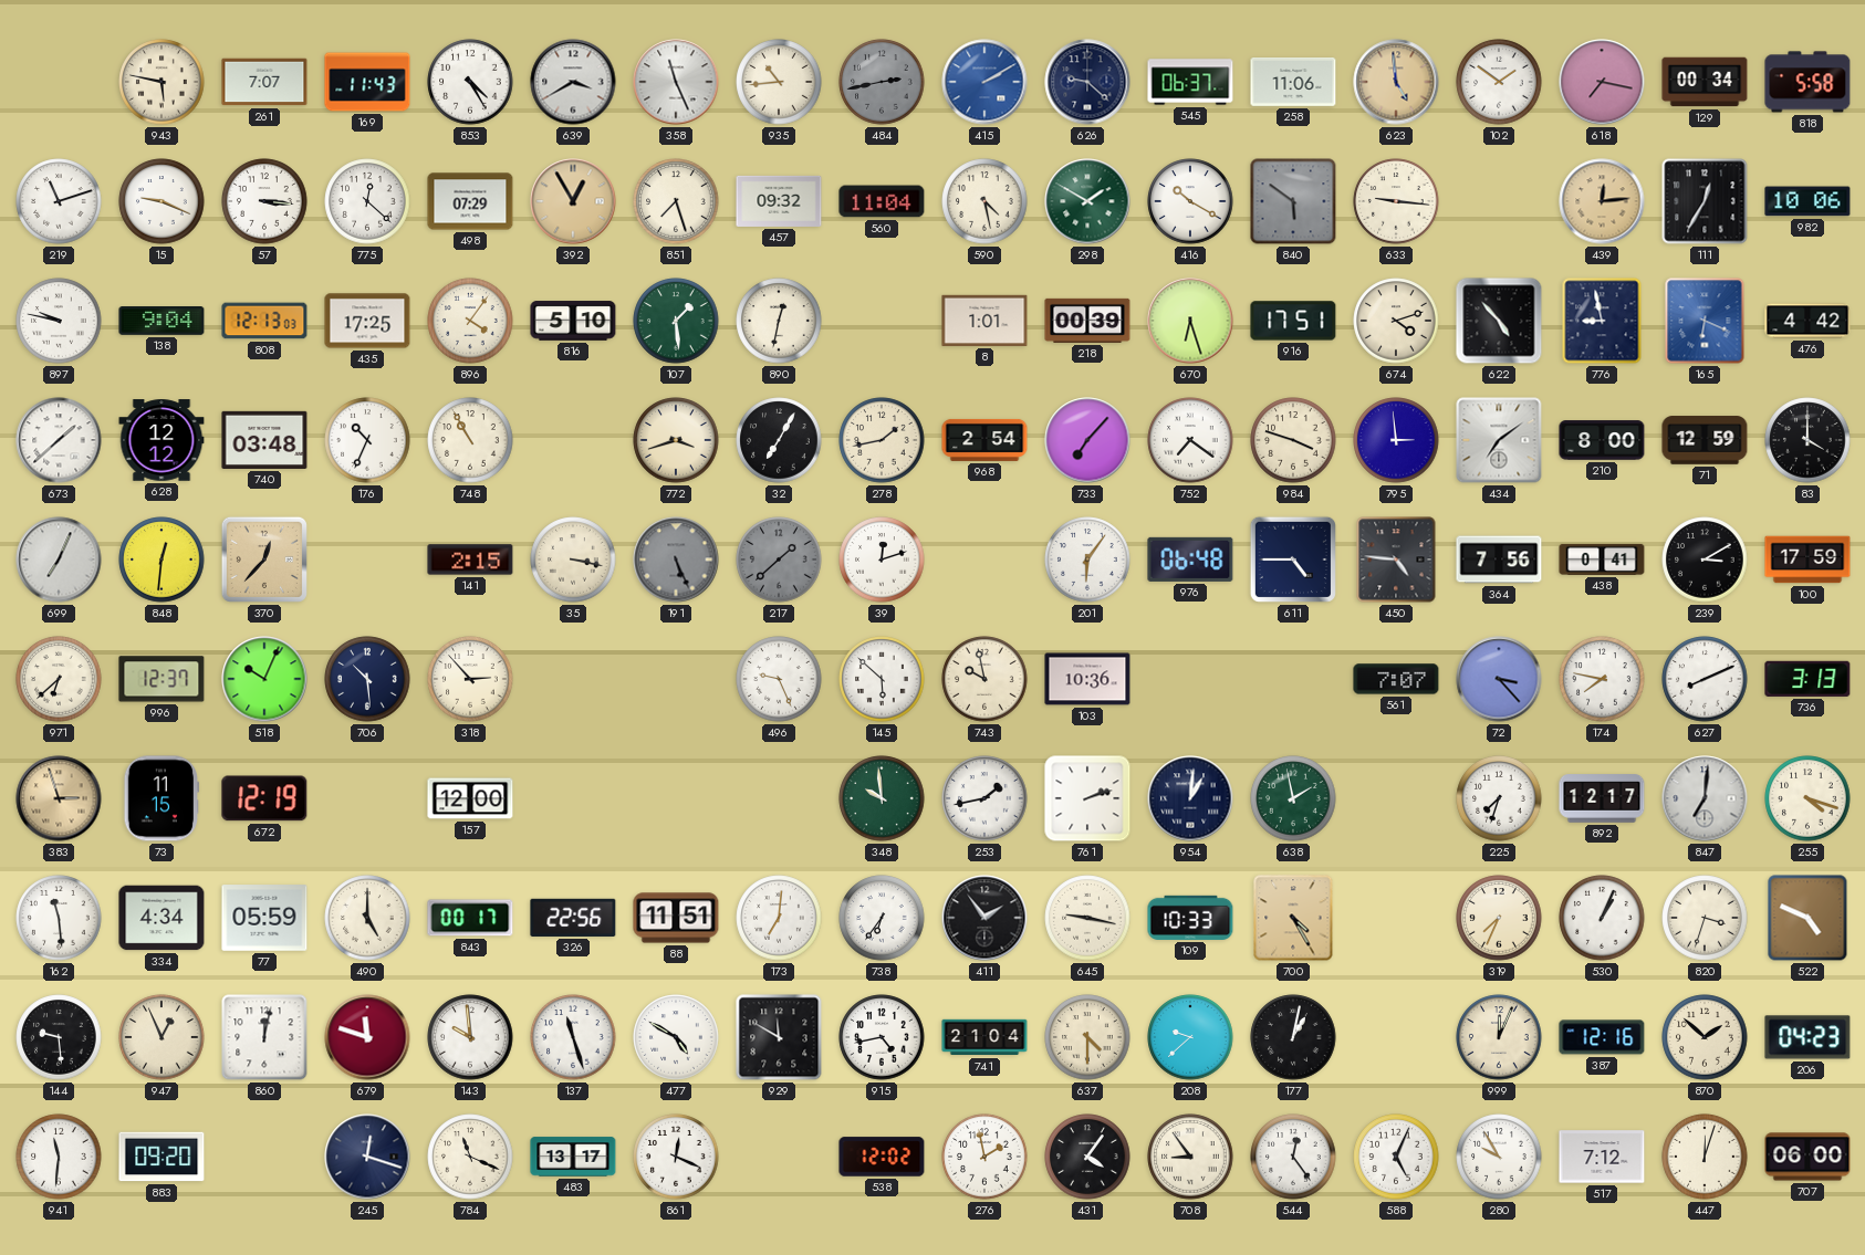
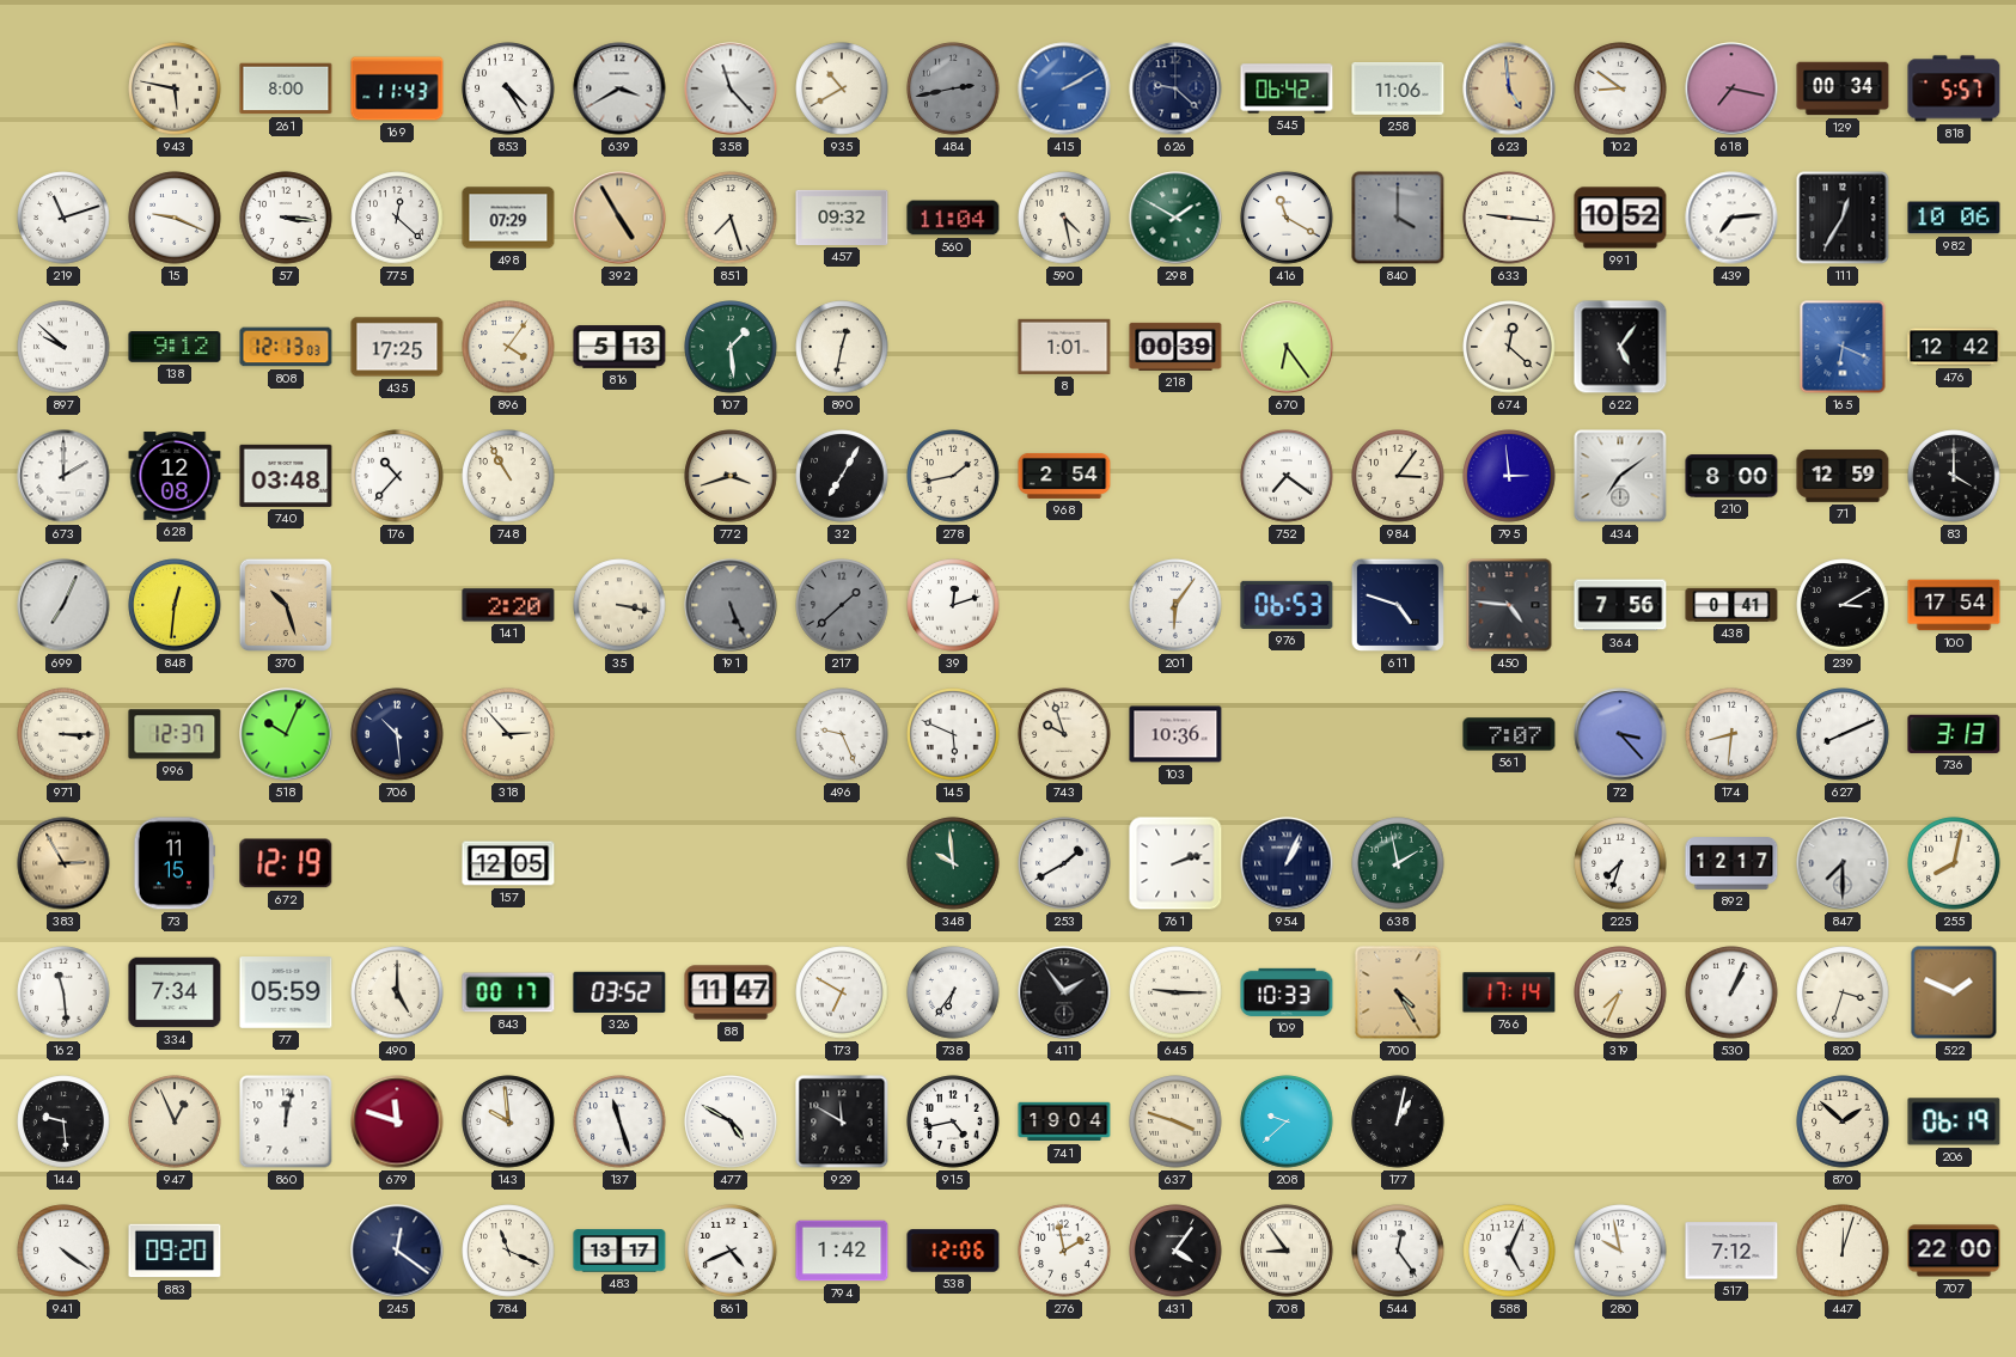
261: 7:07 -> 8:00 (286, 88)
358: 11:26 -> 11:23 (731, 88)
935: 10:44 -> 10:40 (842, 88)
545: 06:37 -> 06:42 (1287, 88)
102: 1:51 -> 8:51 (1620, 88)
818: 5:58 -> 5:57 (1954, 88)
392: 12:55 -> 4:55 (619, 218)
416: 10:20 -> 11:20 (1287, 218)
840: 5:51 -> 4:00 (1398, 218)
991: none -> 10:52 (1620, 218)
439: 12:14 -> 7:14 (1731, 218)
439 dial: champagne -> white (1731, 218)
897: 9:47 -> 9:52 (63, 347)
138: 9:04 -> 9:12 (175, 348)
816: 5:10 -> 5:13 (619, 347)
670: 6:27 -> 6:24 (1287, 347)
916: 17:51 -> none (1293, 321)
674: 4:12 -> 12:22 (1509, 347)
622: 4:53 -> 5:06 (1620, 347)
776: 8:58 -> none (1602, 321)
476: 4:42 -> 12:42 (1954, 347)
673: 1:38 -> 2:00 (63, 476)
628: 12:12 -> 12:08 (175, 476)
176: 10:34 -> 10:37 (397, 476)
733: 7:07 -> none (1087, 440)
984: 3:48 -> 3:06 (1398, 476)
370: 12:37 -> 10:27 (286, 605)
141: 2:15 -> 2:20 (508, 605)
976: 06:48 -> 06:53 (1287, 605)
611: 4:45 -> 4:48 (1398, 605)
100: 17:59 -> 17:54 (1954, 605)
971: 6:38 -> 3:15 (63, 734)
145: 5:52 -> 5:49 (953, 734)
743: 9:58 -> 9:57 (1064, 734)
174: 7:47 -> 8:31 (1731, 734)
383: 2:57 -> 2:55 (63, 863)
157: 12:00 -> 12:05 (508, 863)
253: 1:43 -> 1:40 (1064, 863)
954: 1:01 -> 1:04 (1287, 863)
847: 7:01 -> 7:30 (1843, 863)
255: 4:18 -> 8:02 (1954, 863)
334: 4:34 -> 7:34 (175, 992)
326: 22:56 -> 03:52 (619, 992)
88: 11:51 -> 11:47 (731, 992)
173: 7:01 -> 6:50 (842, 992)
645: 9:17 -> 9:15 (1175, 992)
766: none -> 17:14 (1509, 992)
522: 4:49 -> 1:49 (1954, 992)
741: 21:04 -> 19:04 (1064, 1121)
637: 4:30 -> 3:48 (1175, 1121)
999: 12:04 -> none (1499, 1037)
387: 12:16 -> none (1602, 1037)
206: 04:23 -> 06:19 (1954, 1121)
941: 11:31 -> 4:21 (63, 1251)
245: 12:18 -> 12:21 (397, 1251)
861: 12:19 -> 4:41 (731, 1251)
794: none -> 1:42 (842, 1251)
538: 12:02 -> 12:06 (953, 1251)
280: 9:55 -> 9:58 (1620, 1251)
707: 06:00 -> 22:00 (1954, 1251)
